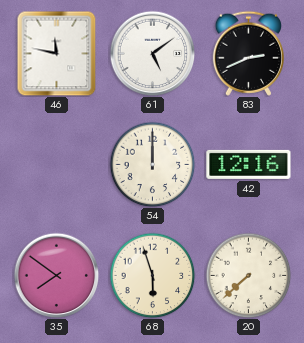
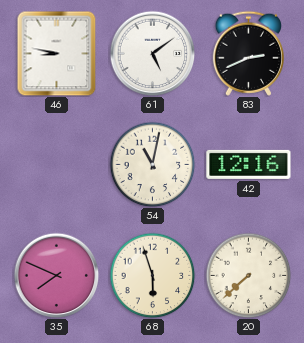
46: 11:47 -> 8:47 (57, 53)
54: 12:00 -> 11:02 (152, 164)
35: 7:51 -> 7:49 (56, 275)
